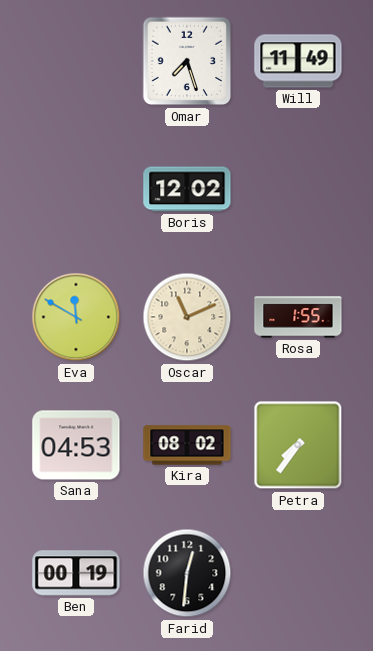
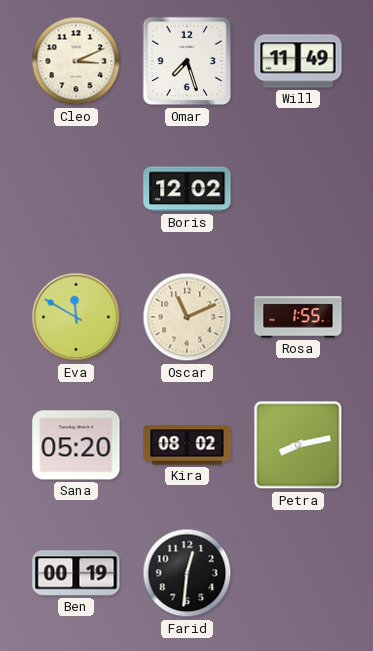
Cleo: none -> 3:11 (76, 61)
Sana: 04:53 -> 05:20 (76, 445)
Petra: 7:36 -> 8:13 (298, 445)
